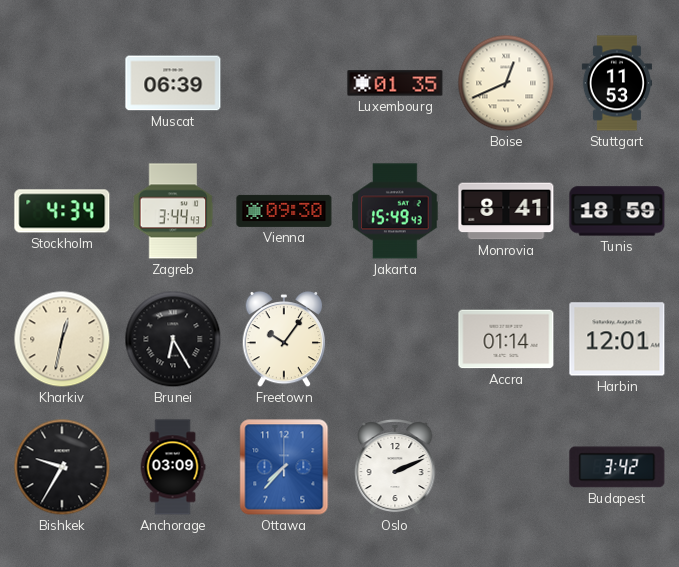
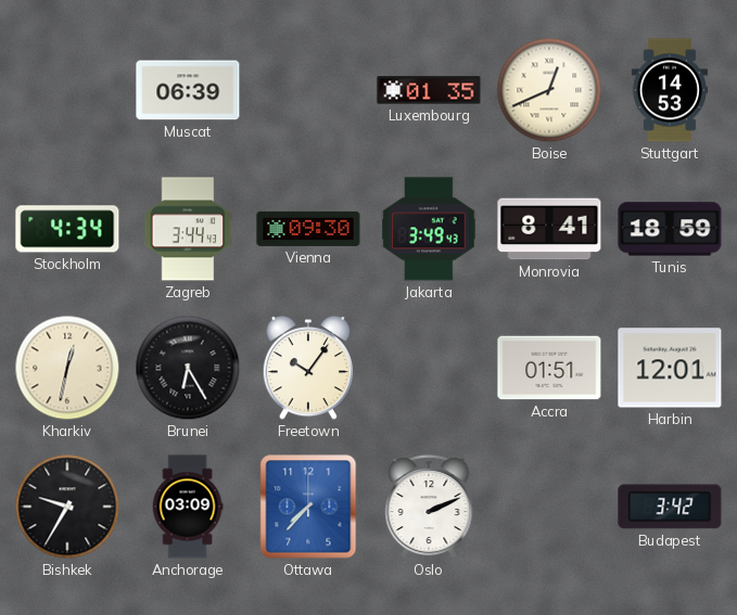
Stuttgart: 11:53 -> 14:53 (669, 90)
Jakarta: 15:49 -> 3:49 (429, 229)
Accra: 01:14 -> 01:51 (549, 368)
